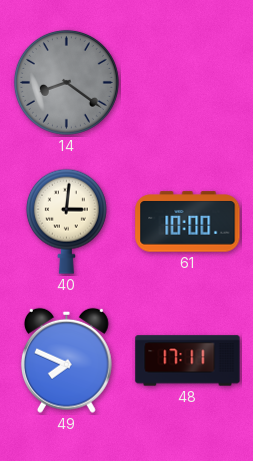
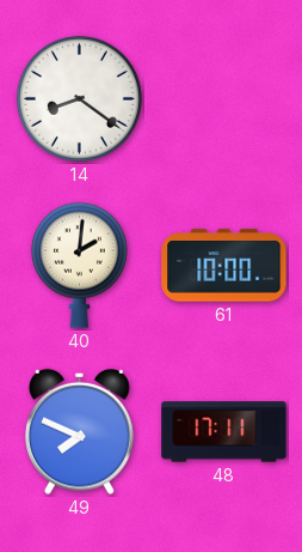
14 dial: grey -> white (79, 98)
40: 3:01 -> 2:01 (79, 265)
